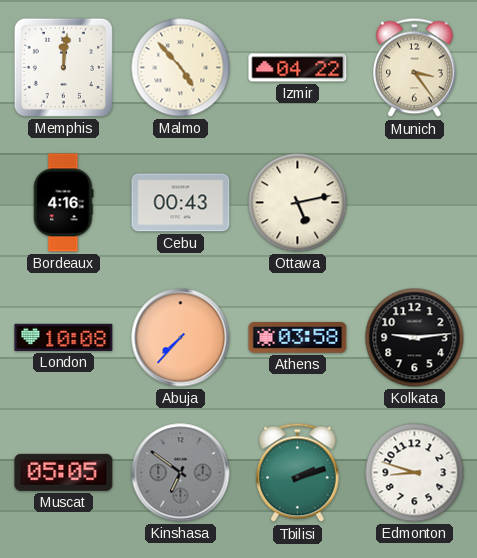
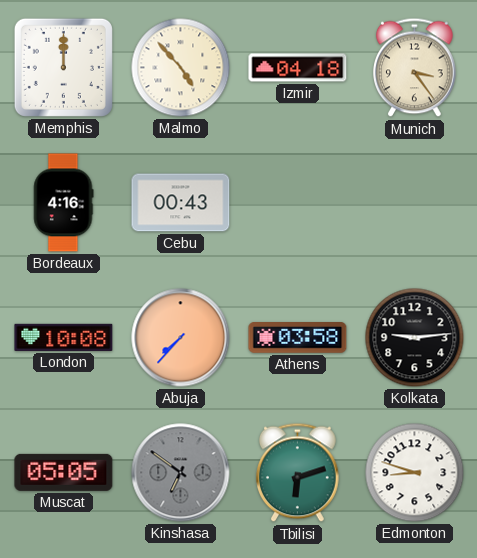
Memphis: 12:01 -> 12:00 (63, 67)
Izmir: 04:22 -> 04:18 (298, 68)
Ottawa: 5:13 -> none (298, 203)
Tbilisi: 2:12 -> 6:12 (298, 473)
